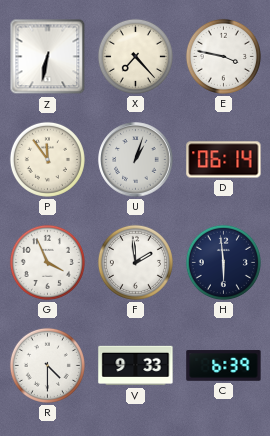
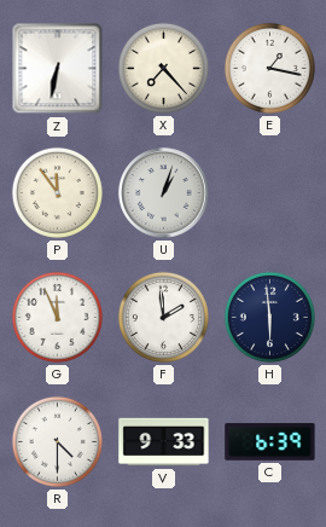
E: 3:47 -> 1:17 (269, 68)
D: 06:14 -> none (224, 160)
G: 3:56 -> 11:56 (57, 317)
